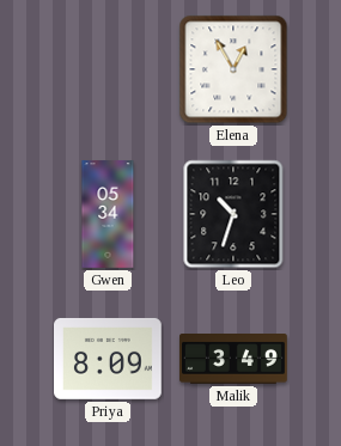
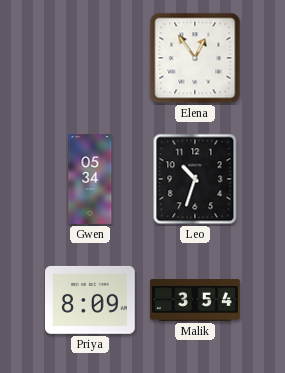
Elena: 12:55 -> 12:54 (195, 58)
Malik: 3:49 -> 3:54 (195, 301)
